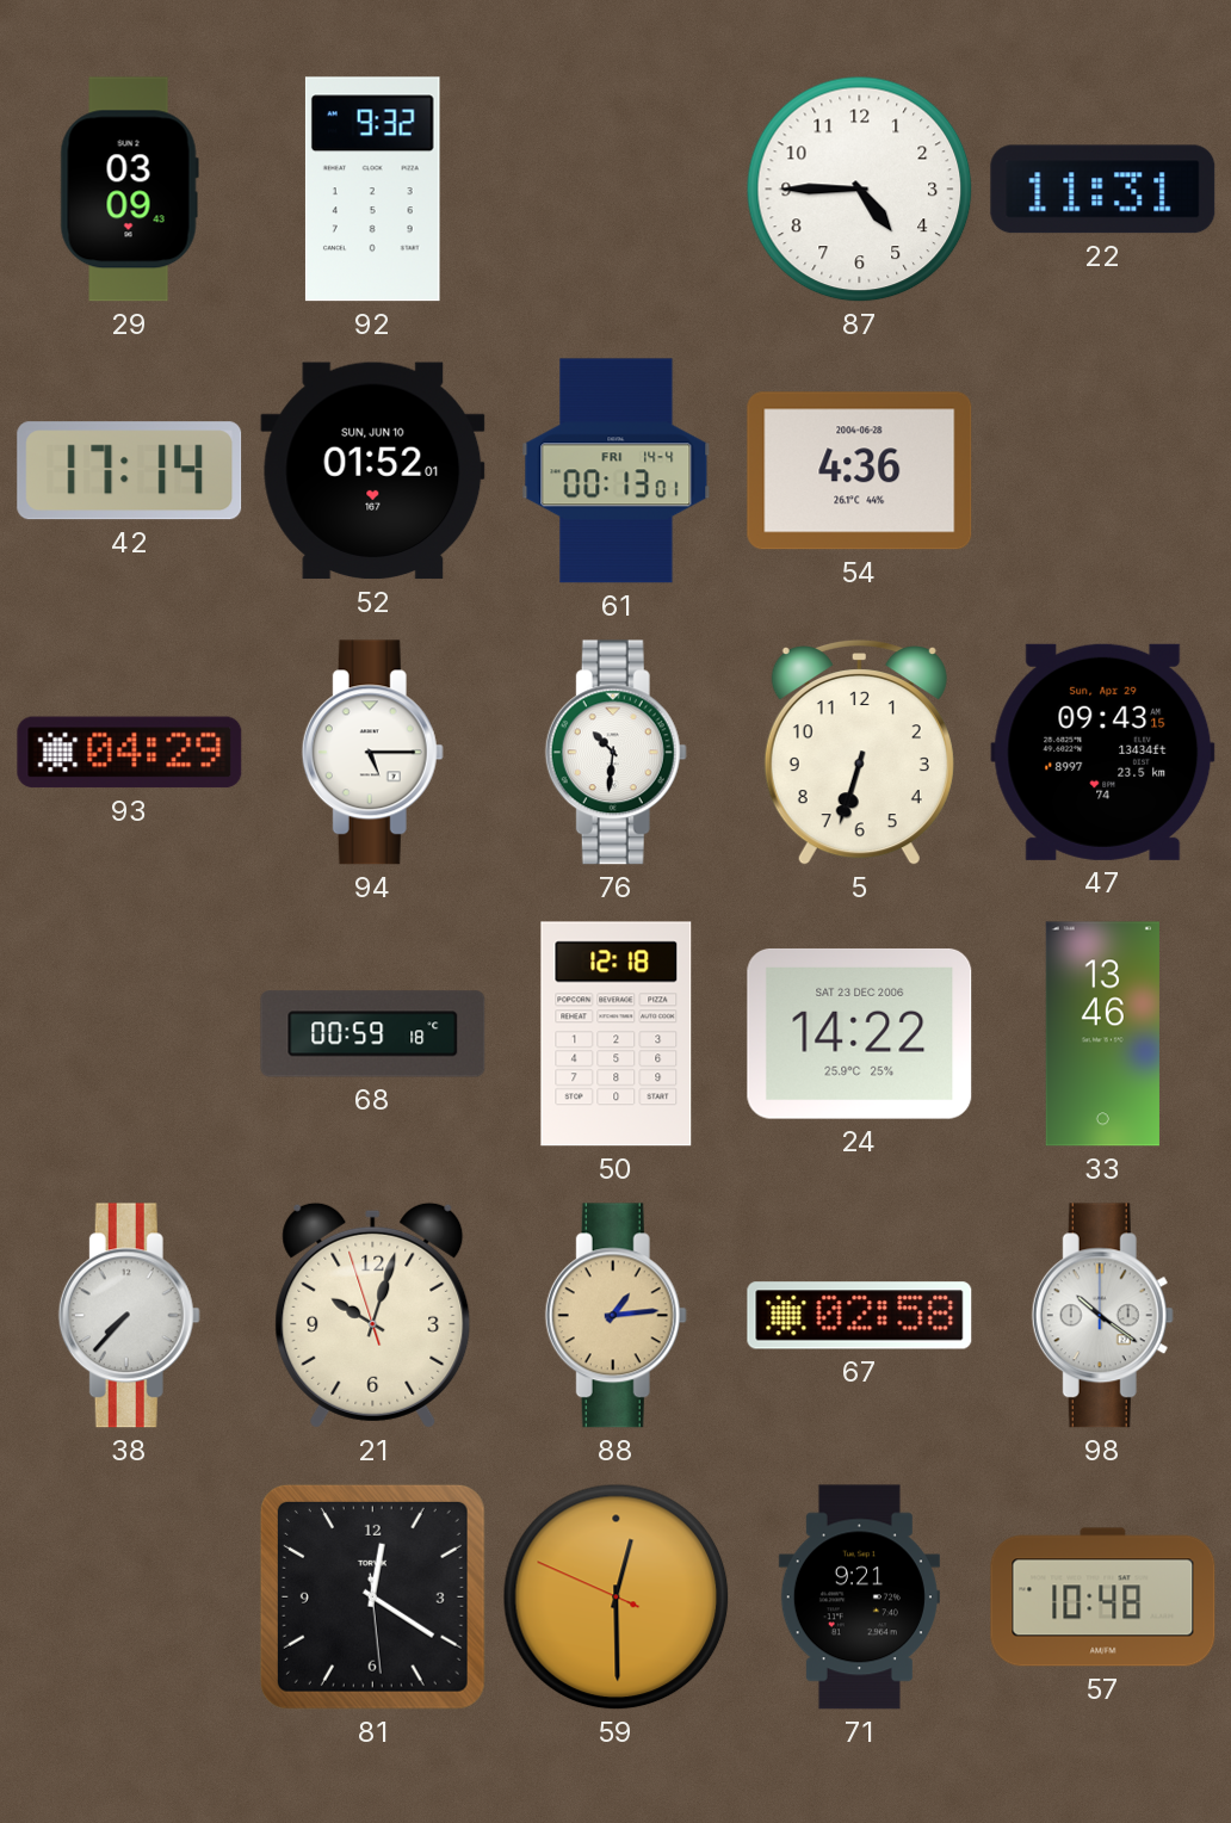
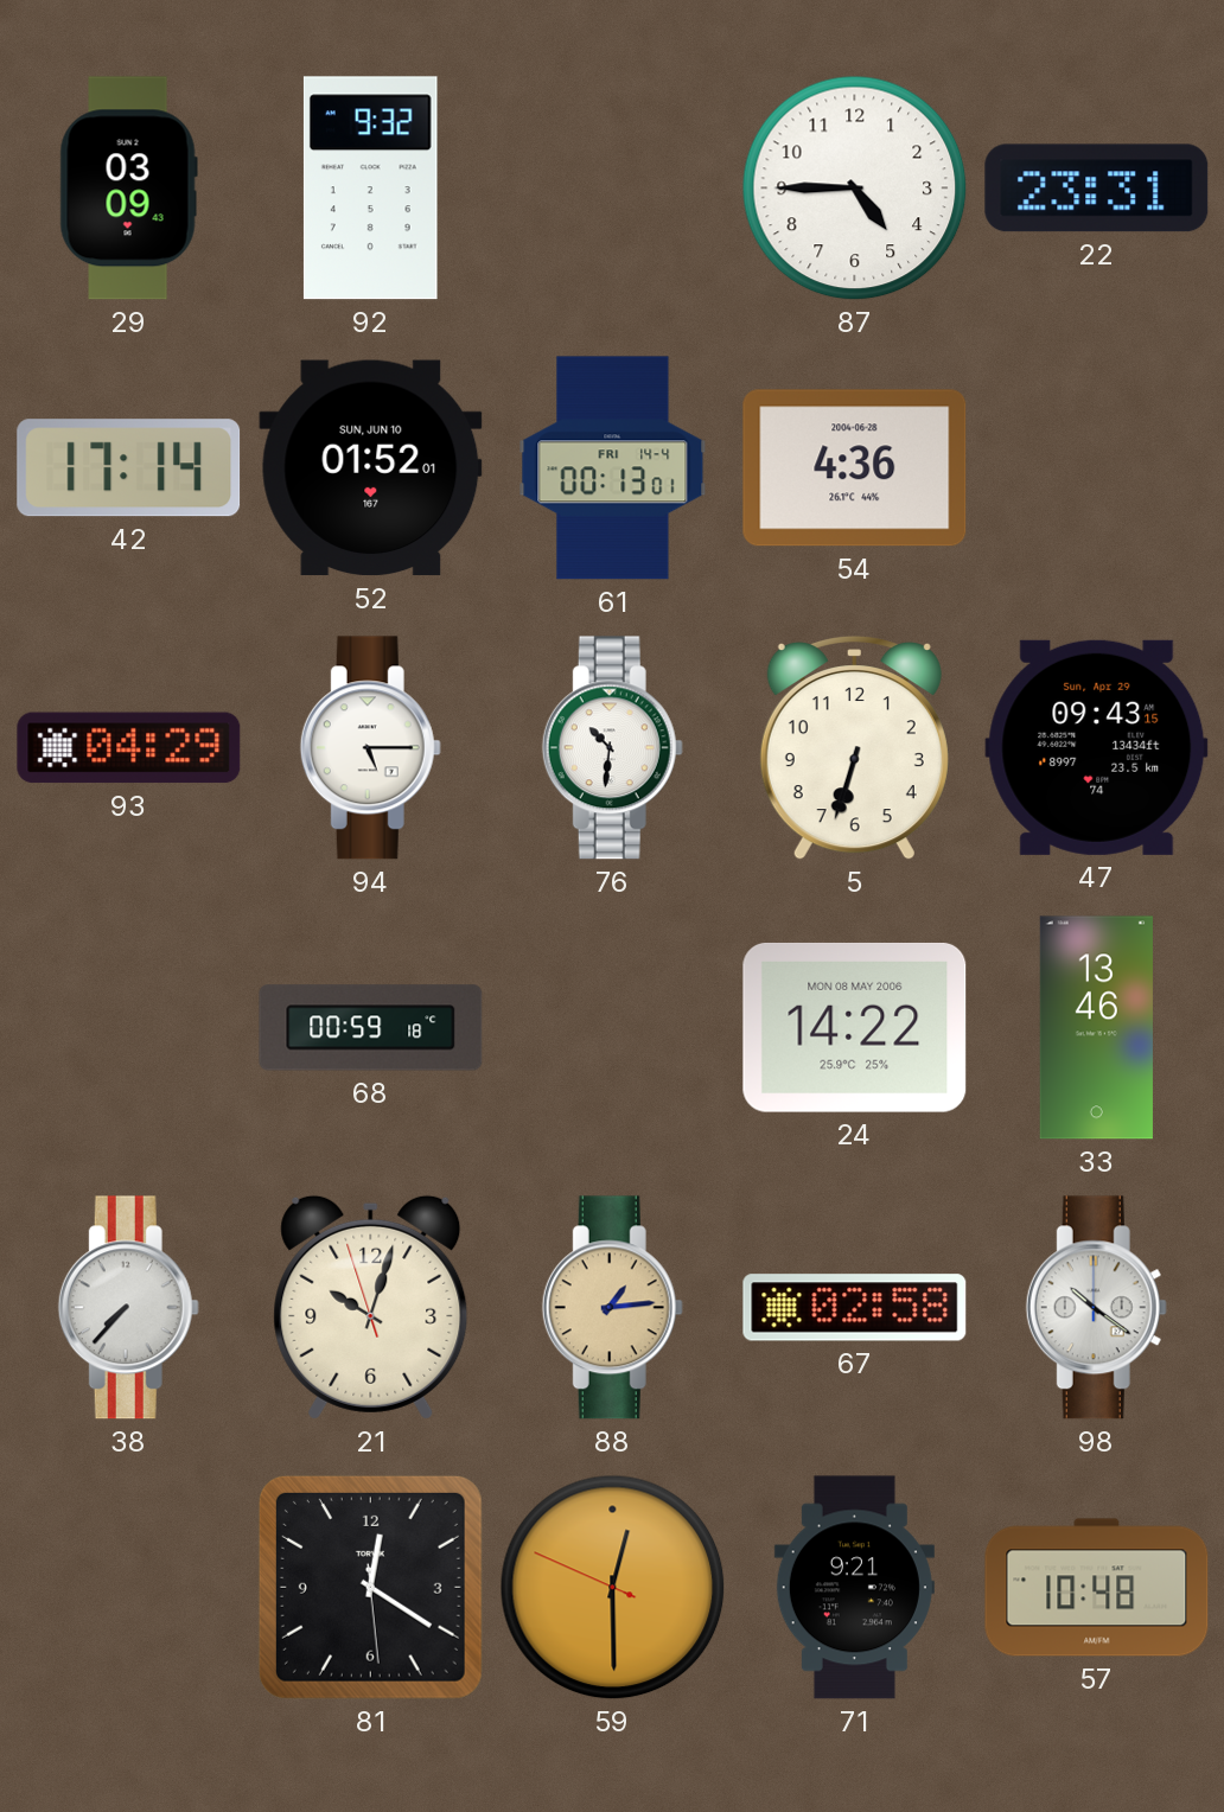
22: 11:31 -> 23:31 (1097, 189)
50: 12:18 -> none (617, 1034)
24 date: SAT 23 DEC 2006 -> MON 08 MAY 2006 (855, 1027)
